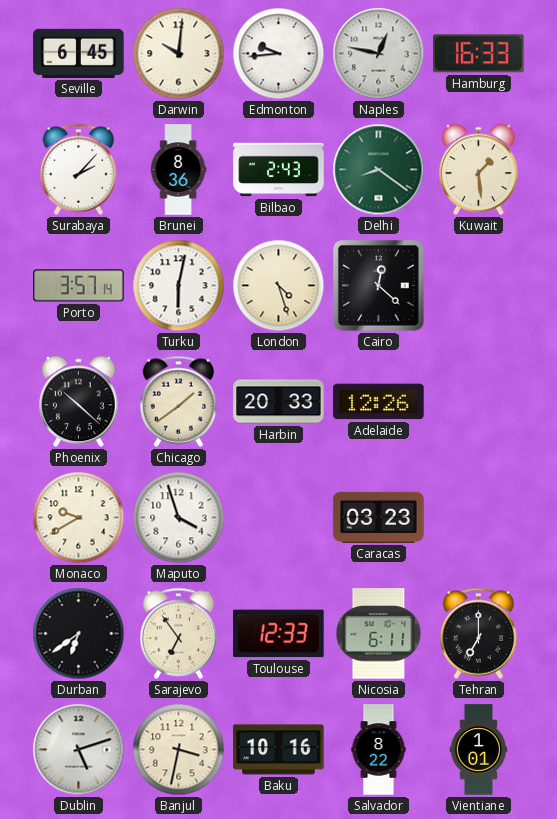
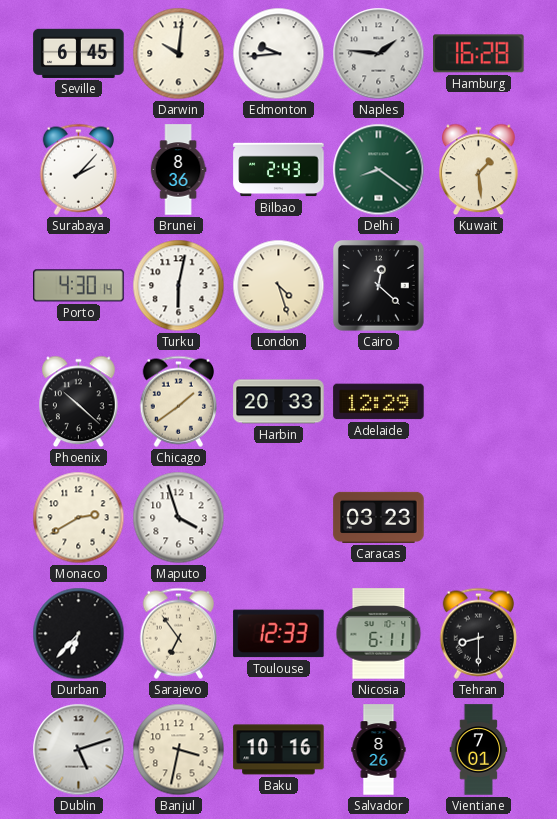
Naples: 12:47 -> 1:46 (379, 54)
Hamburg: 16:33 -> 16:28 (479, 54)
Porto: 3:57 -> 4:30 (79, 286)
Adelaide: 12:26 -> 12:29 (379, 402)
Monaco: 9:40 -> 2:40 (79, 518)
Durban: 6:39 -> 6:37 (79, 634)
Tehran: 7:00 -> 8:30 (479, 633)
Salvador: 8:22 -> 8:26 (379, 750)
Vientiane: 1:01 -> 7:01 (479, 750)
